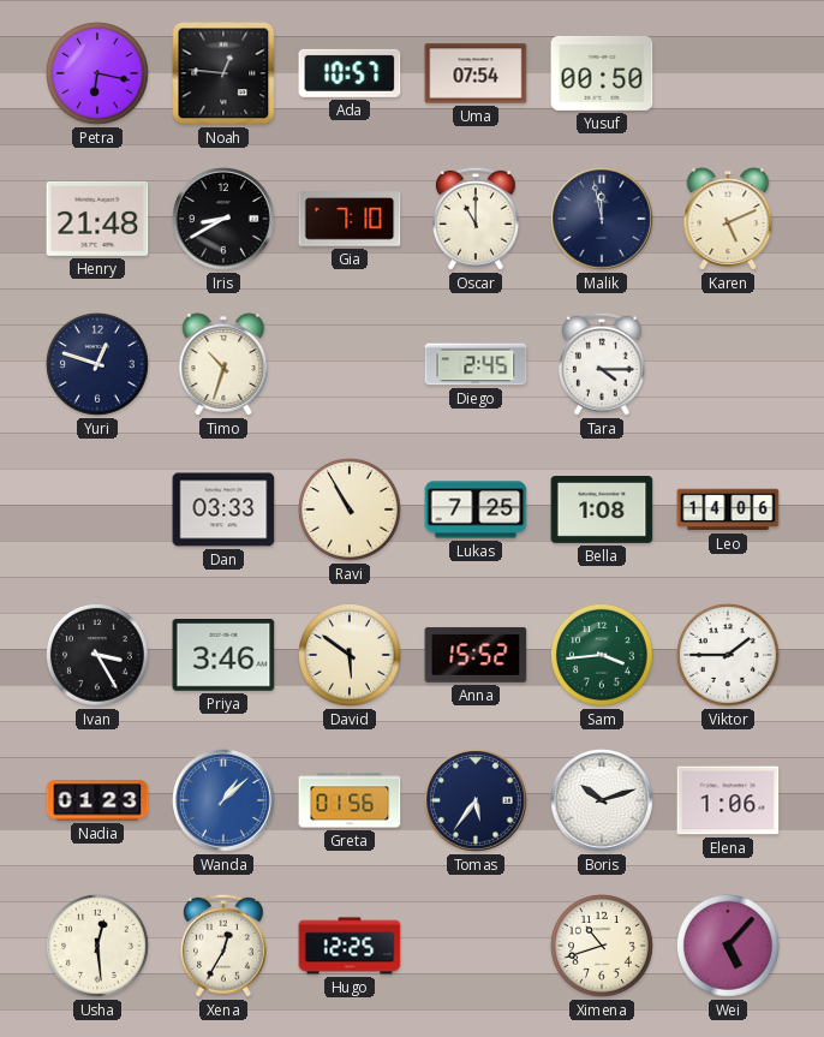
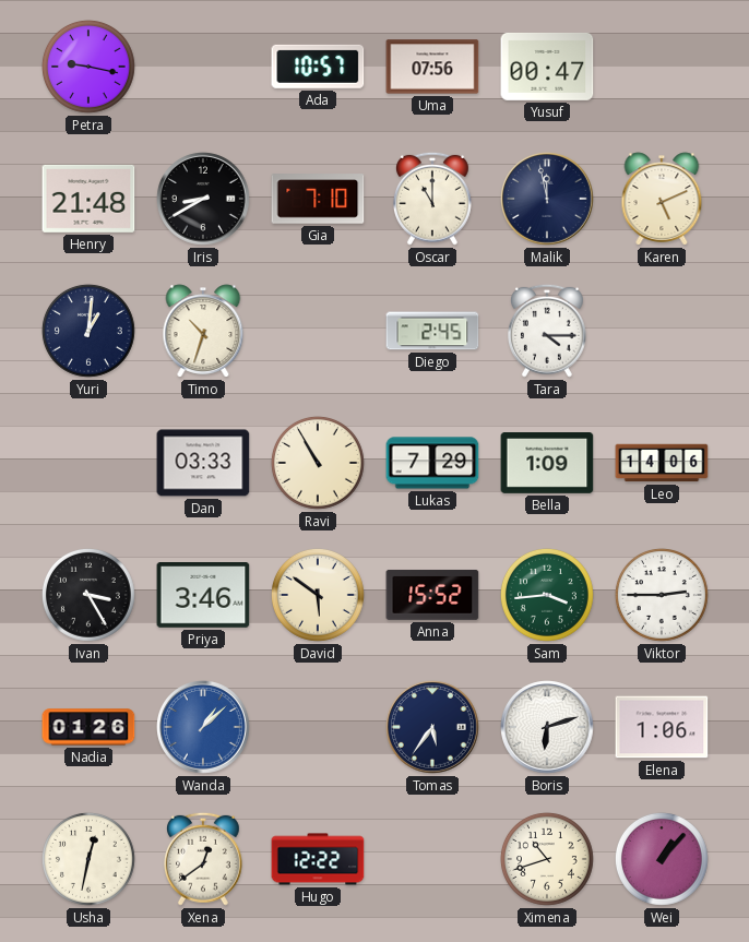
Petra: 6:17 -> 9:17 (88, 67)
Noah: 12:46 -> none (223, 73)
Uma: 07:54 -> 07:56 (432, 67)
Yusuf: 00:50 -> 00:47 (547, 67)
Yuri: 12:48 -> 1:01 (88, 331)
Lukas: 7:25 -> 7:29 (432, 463)
Bella: 1:08 -> 1:09 (547, 464)
Viktor: 1:45 -> 2:45 (662, 595)
Nadia: 01:23 -> 01:26 (88, 727)
Greta: 01:56 -> none (350, 800)
Boris: 10:12 -> 6:12 (547, 727)
Usha: 12:29 -> 12:32 (88, 859)
Xena: 12:35 -> 12:39 (203, 859)
Hugo: 12:25 -> 12:22 (318, 859)
Wei: 5:07 -> 1:07 (662, 859)
